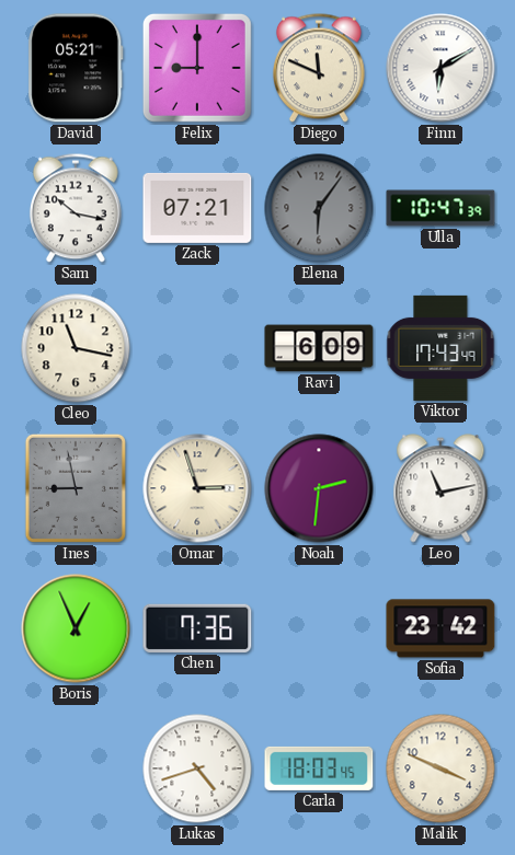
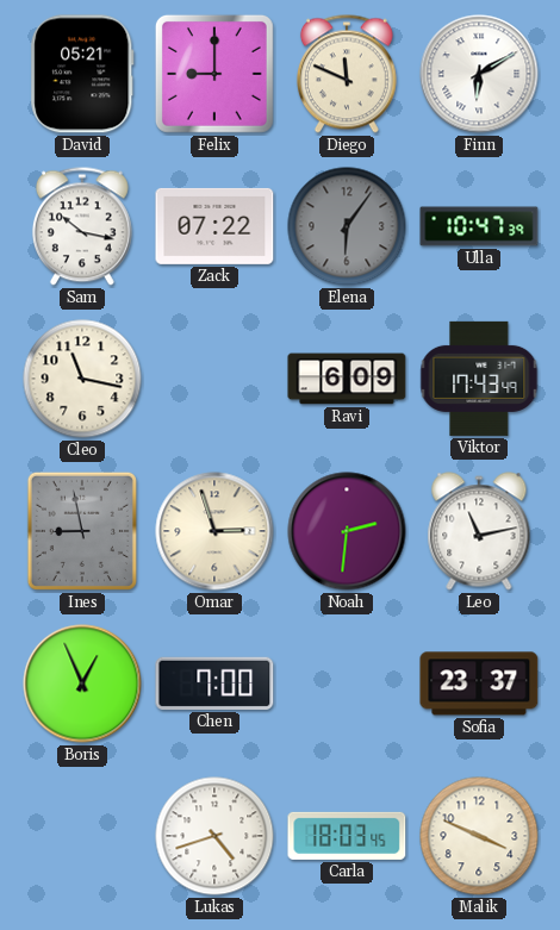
Zack: 07:21 -> 07:22 (214, 226)
Chen: 7:36 -> 7:00 (214, 684)
Sofia: 23:42 -> 23:37 (479, 684)
